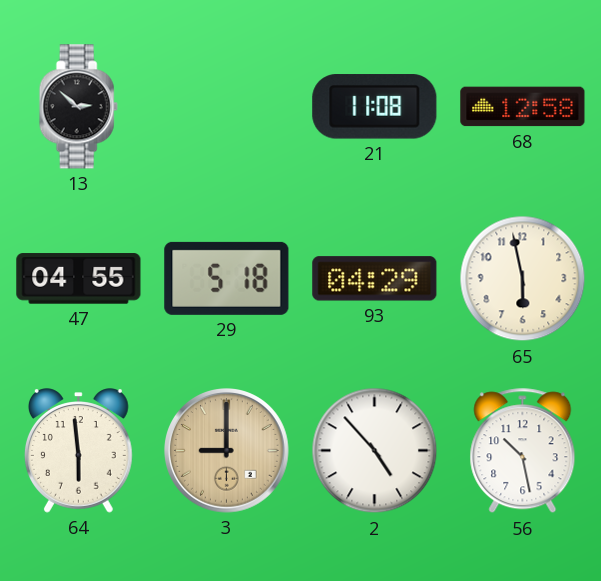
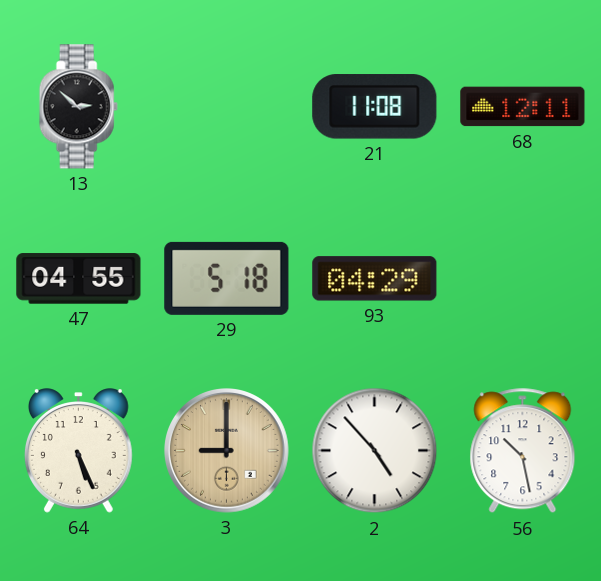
68: 12:58 -> 12:11 (523, 107)
65: 5:58 -> none (523, 279)
64: 5:59 -> 5:26 (78, 451)
